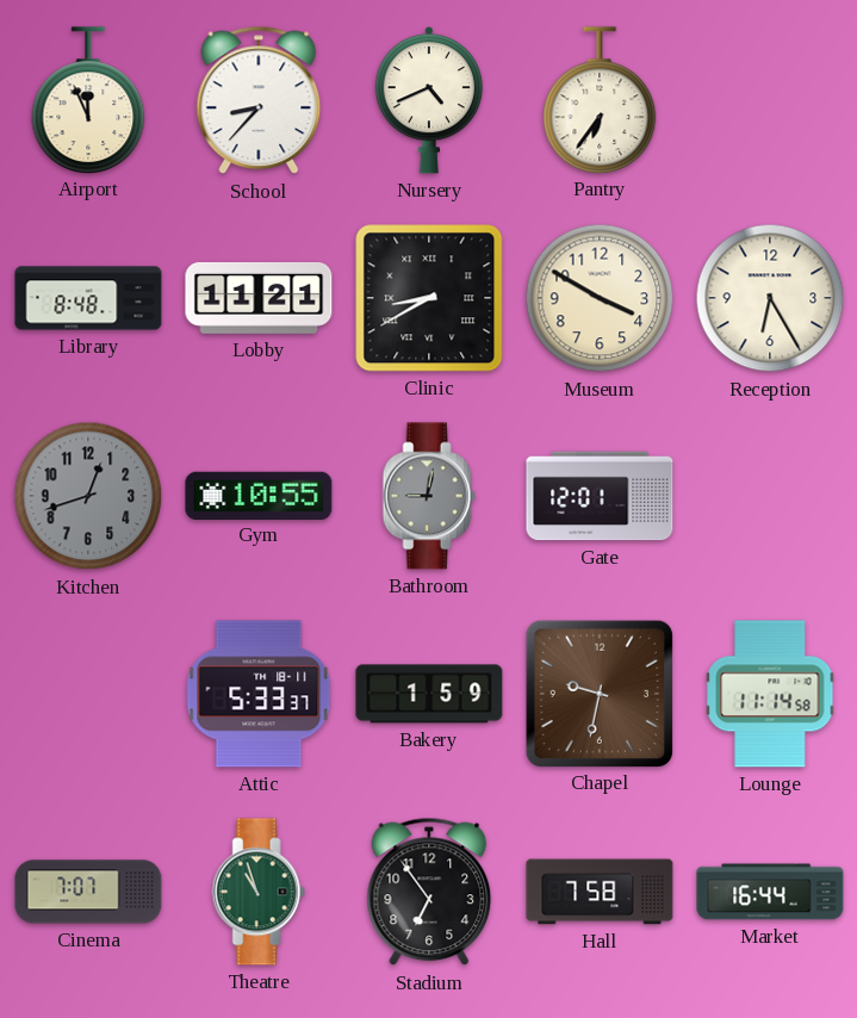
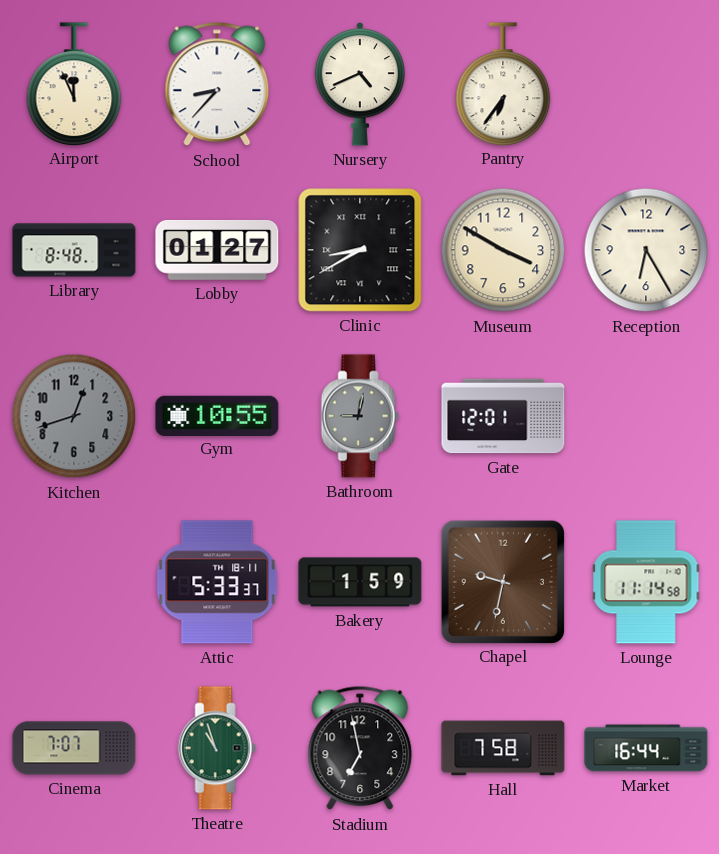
Lobby: 11:21 -> 01:27 (217, 250)
Stadium: 6:54 -> 6:58 (360, 748)
